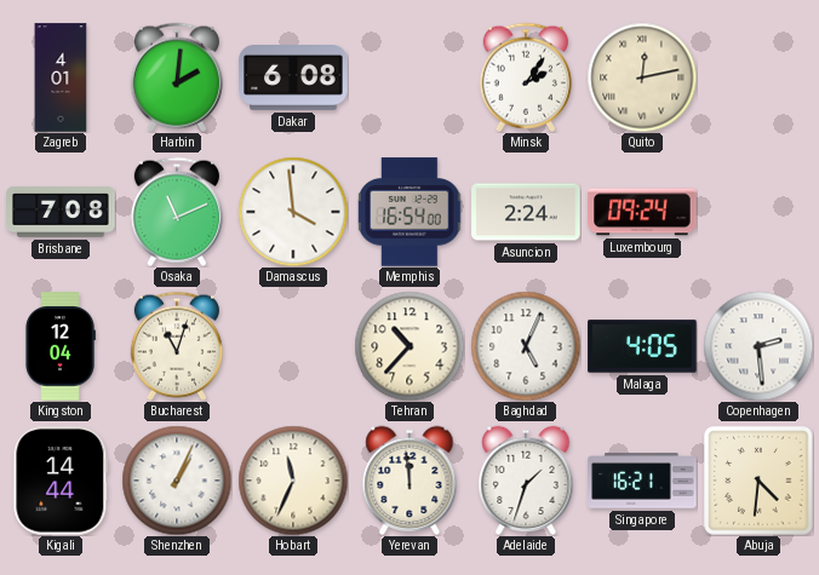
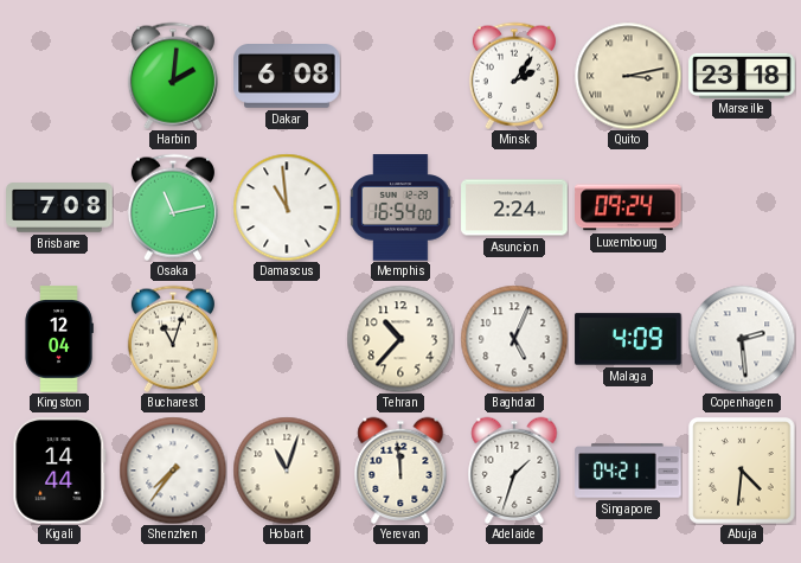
Zagreb: 4:01 -> none (61, 77)
Quito: 12:13 -> 3:13 (628, 76)
Marseille: none -> 23:18 (742, 75)
Osaka: 11:11 -> 11:13 (173, 207)
Damascus: 3:59 -> 10:59 (287, 207)
Malaga: 4:05 -> 4:09 (628, 339)
Shenzhen: 1:04 -> 7:36 (173, 471)
Hobart: 11:34 -> 11:03 (287, 471)
Singapore: 16:21 -> 04:21 (628, 471)
